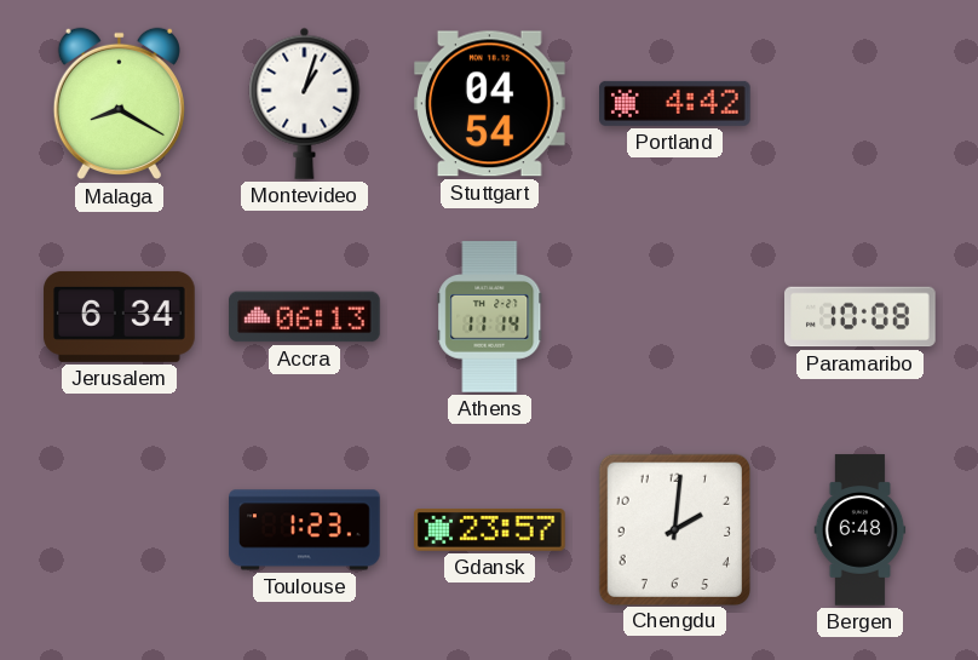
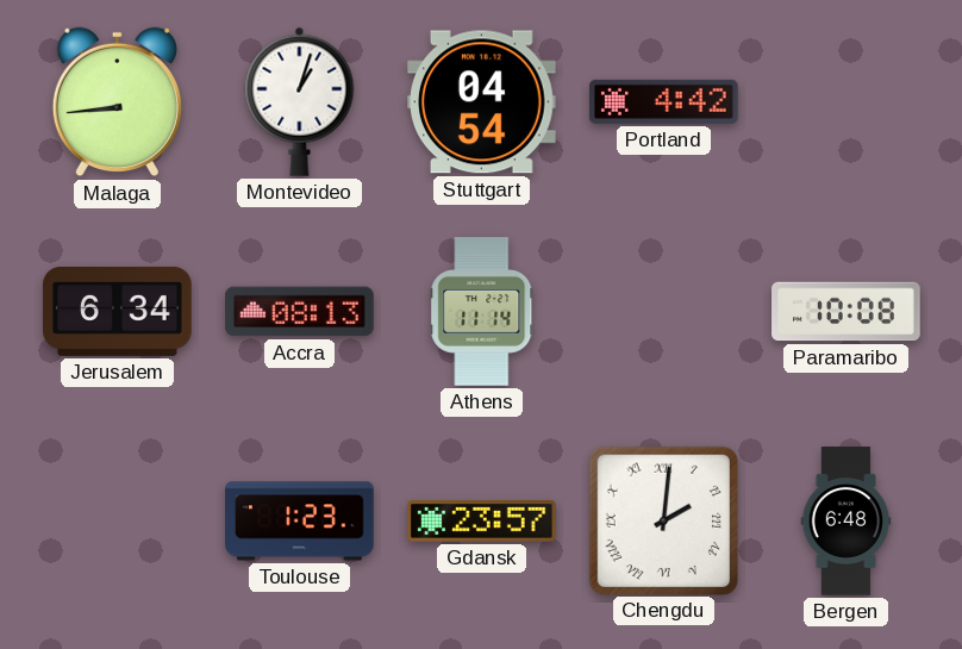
Malaga: 8:20 -> 8:44 (117, 102)
Accra: 06:13 -> 08:13 (300, 312)
Chengdu numerals: Arabic -> Roman (663, 520)
